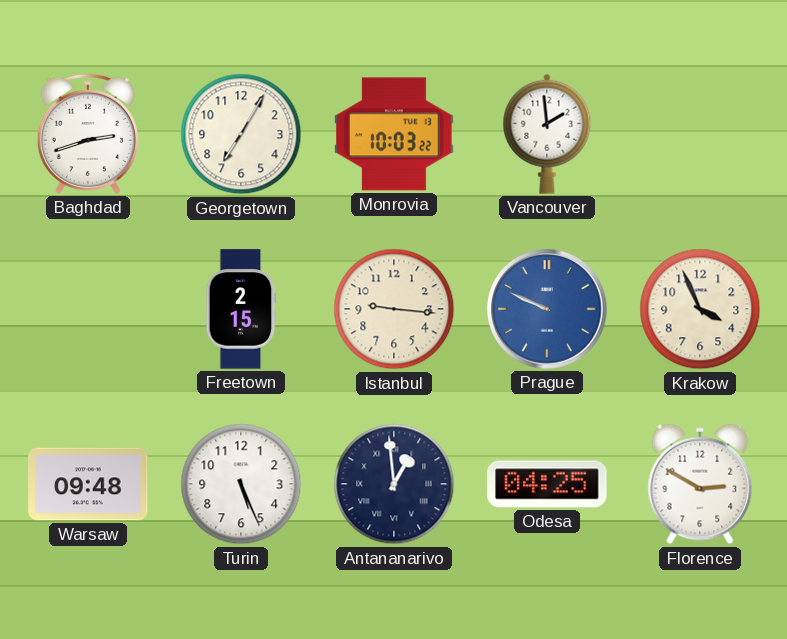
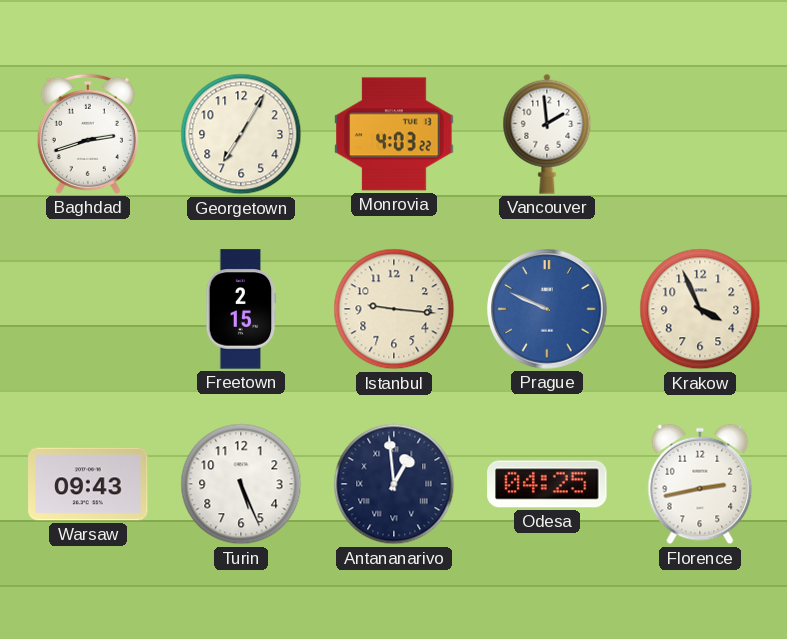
Monrovia: 10:03 -> 4:03 (394, 134)
Warsaw: 09:48 -> 09:43 (88, 484)
Florence: 2:50 -> 2:43 (700, 484)
